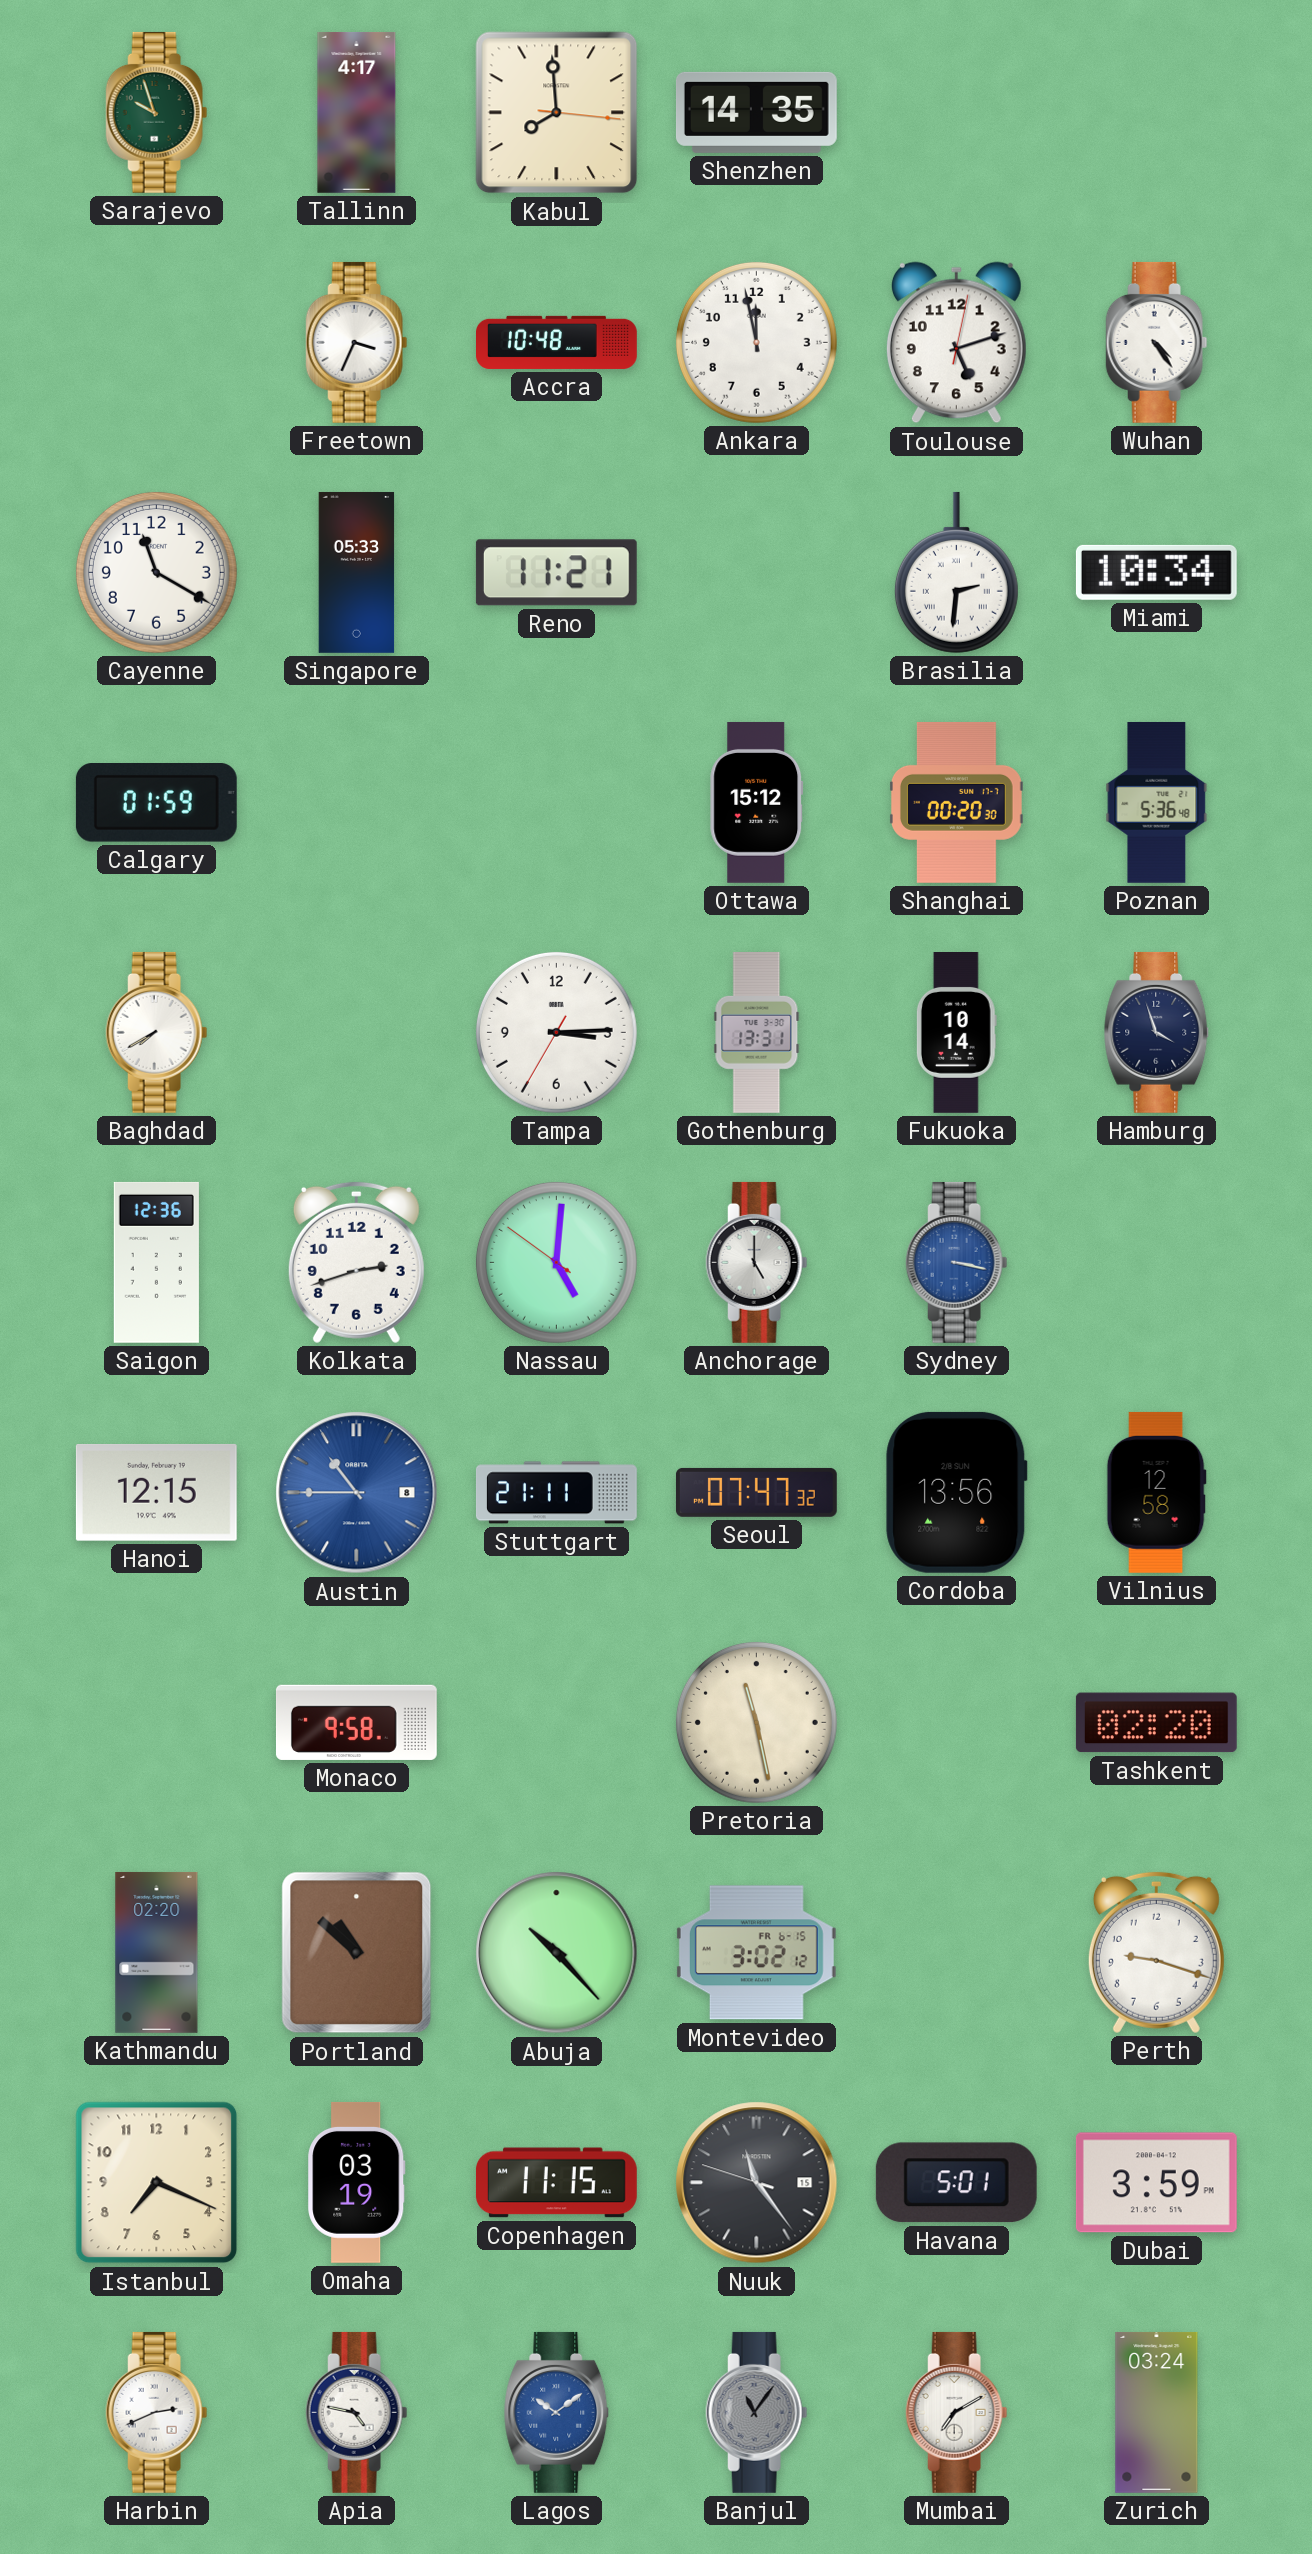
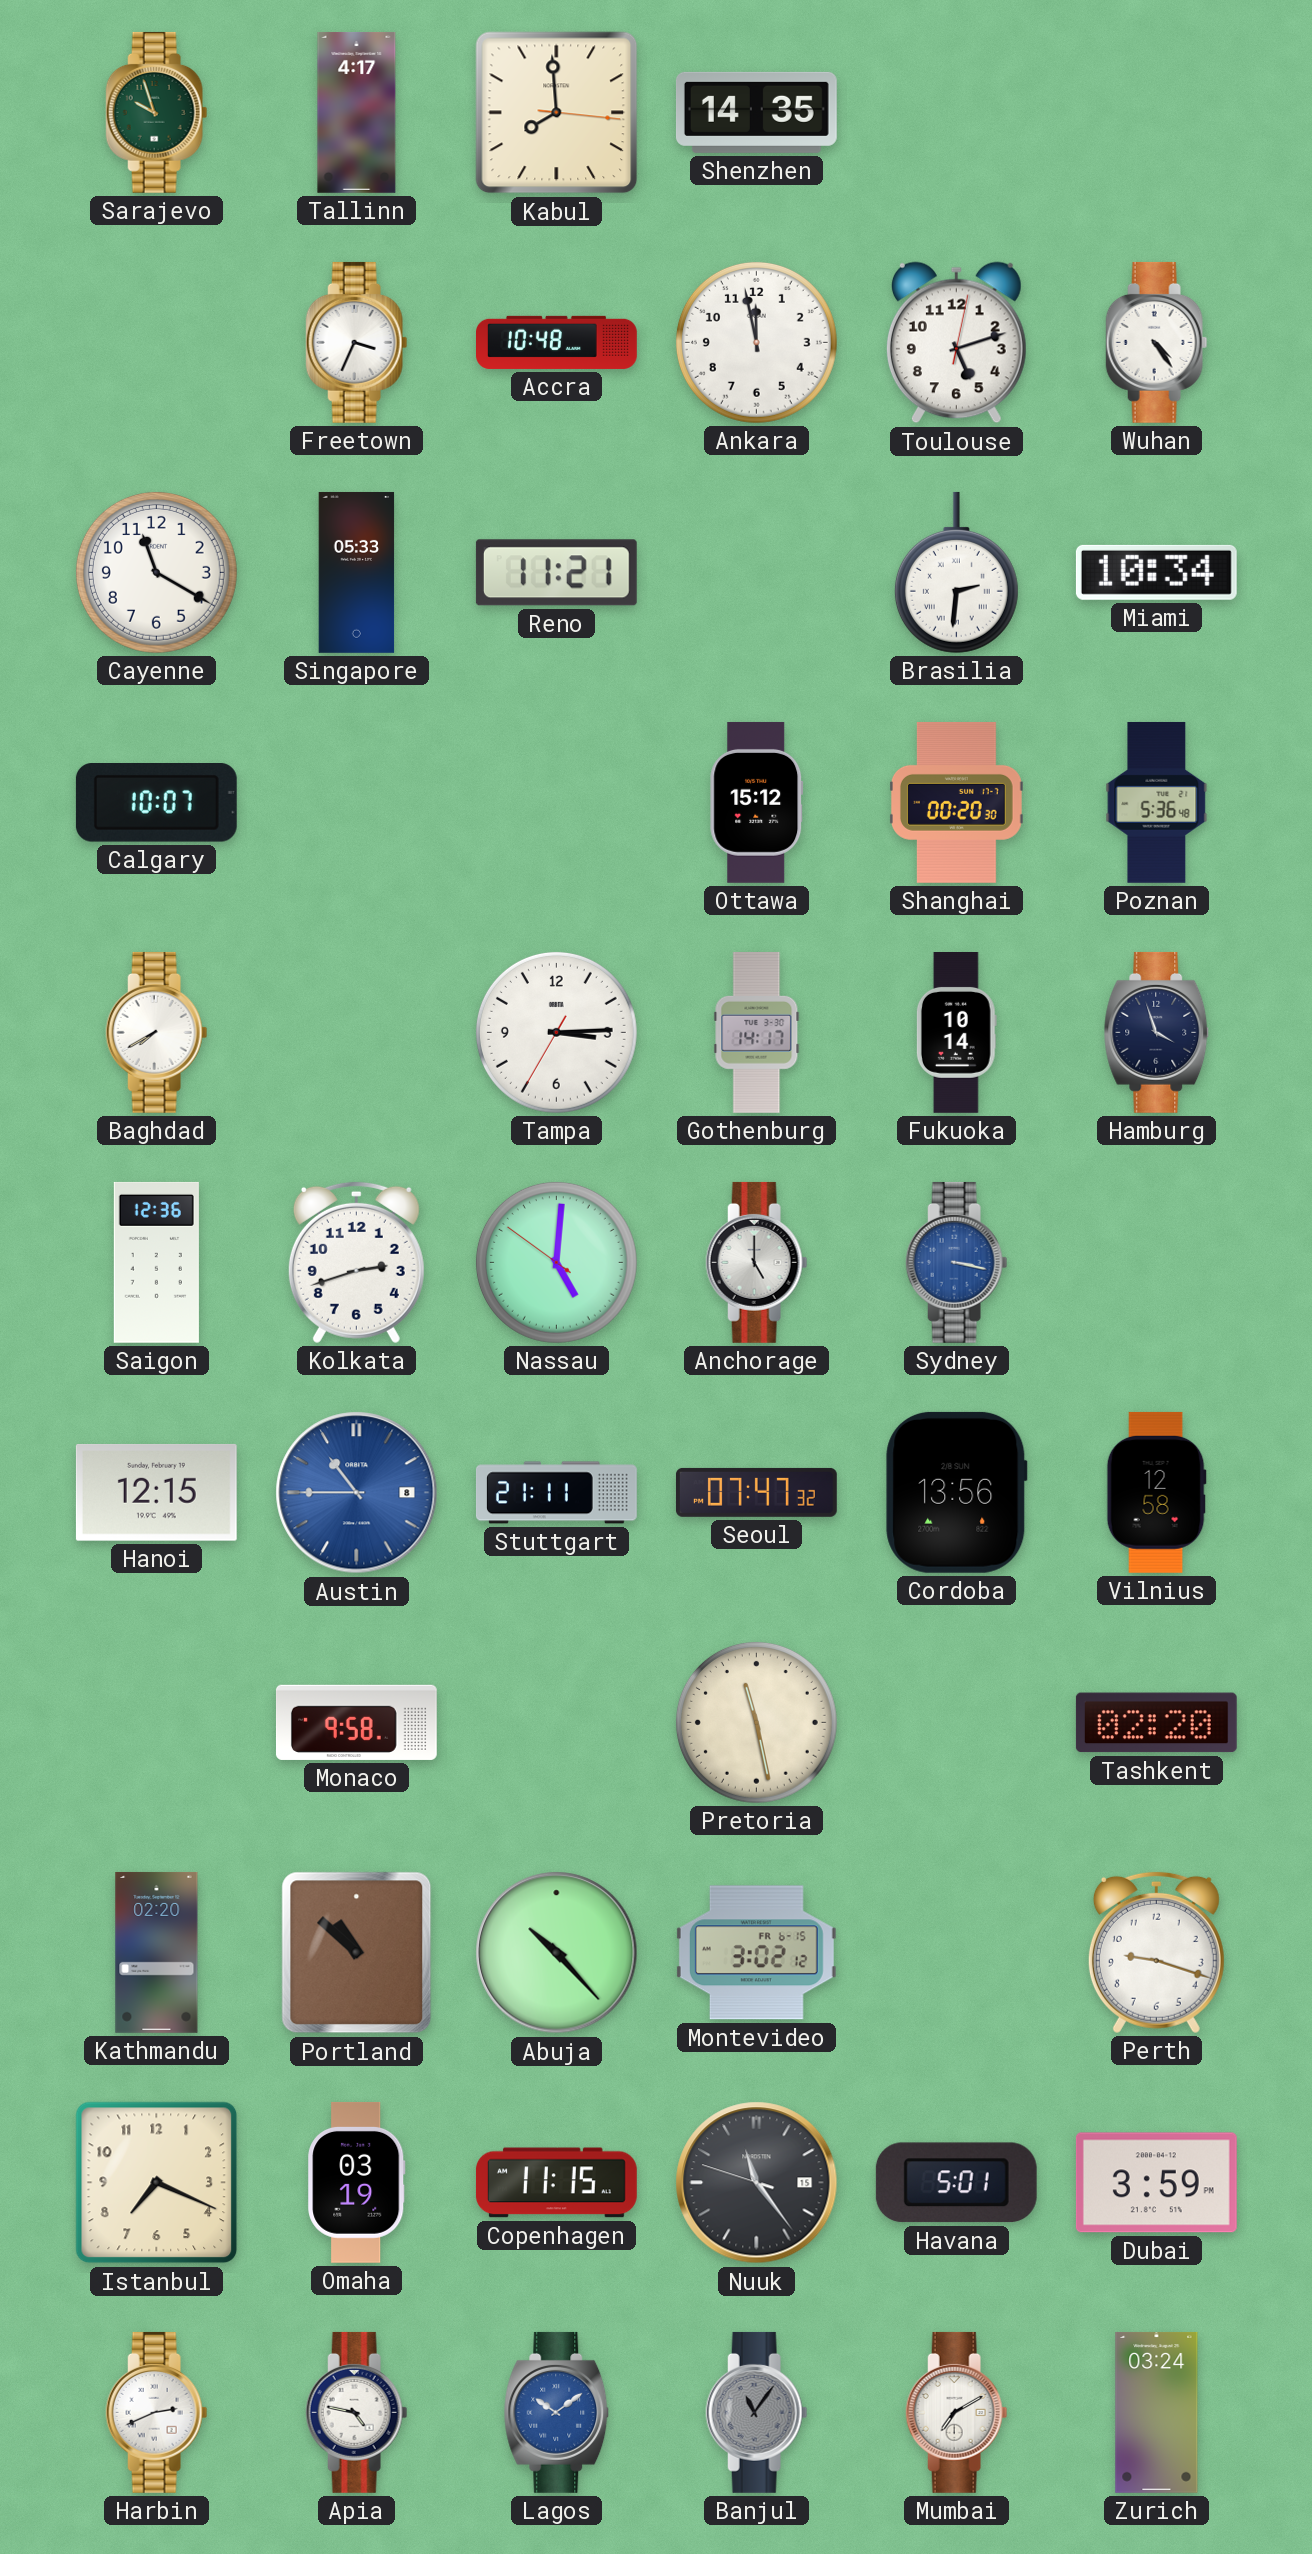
Calgary: 01:59 -> 10:07 (156, 803)
Gothenburg: 13:31 -> 14:17 (757, 1032)
